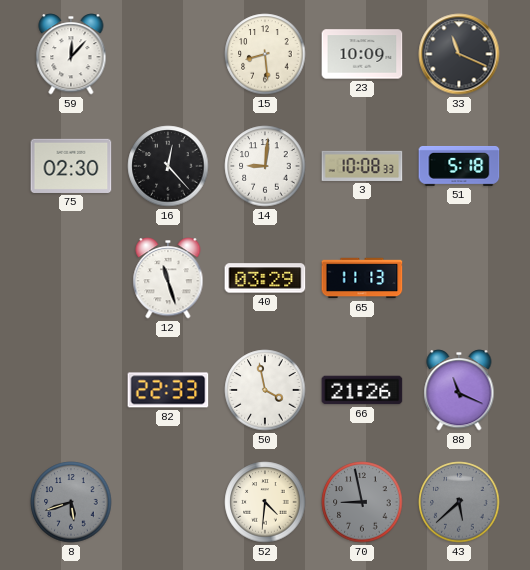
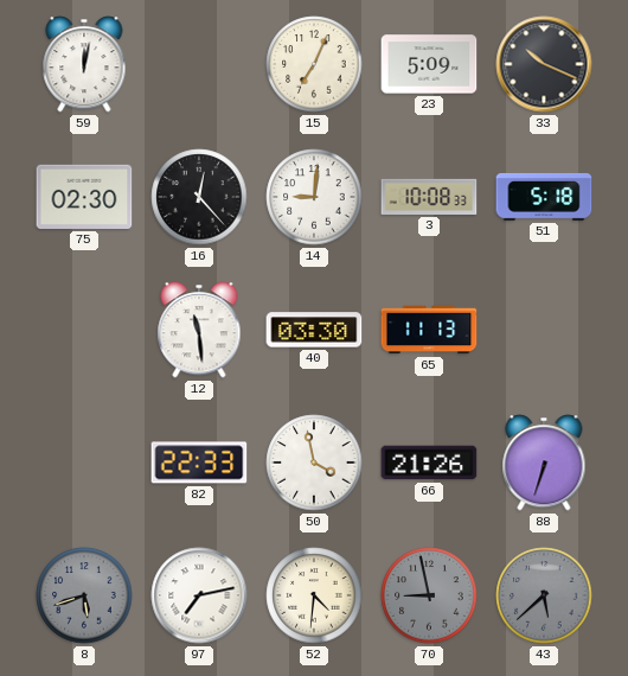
59: 12:07 -> 12:02 (84, 64)
15: 8:29 -> 7:04 (314, 64)
23: 10:09 -> 5:09 (429, 64)
33: 11:19 -> 10:19 (544, 64)
12: 11:27 -> 11:29 (199, 330)
40: 03:29 -> 03:30 (314, 330)
88: 11:19 -> 6:33 (544, 463)
97: none -> 7:13 (199, 595)
